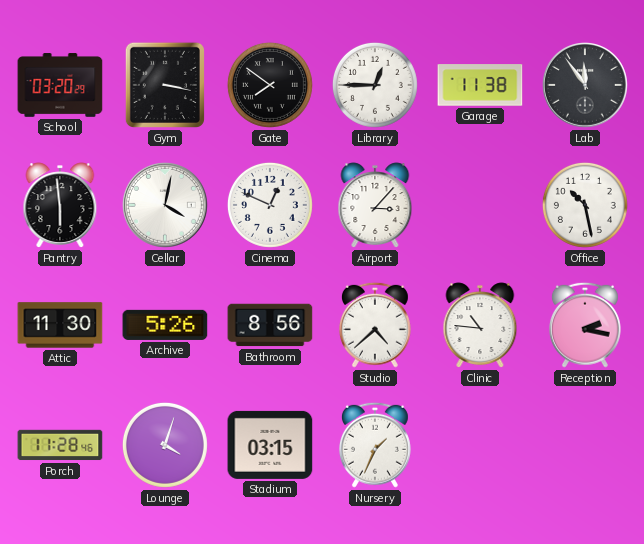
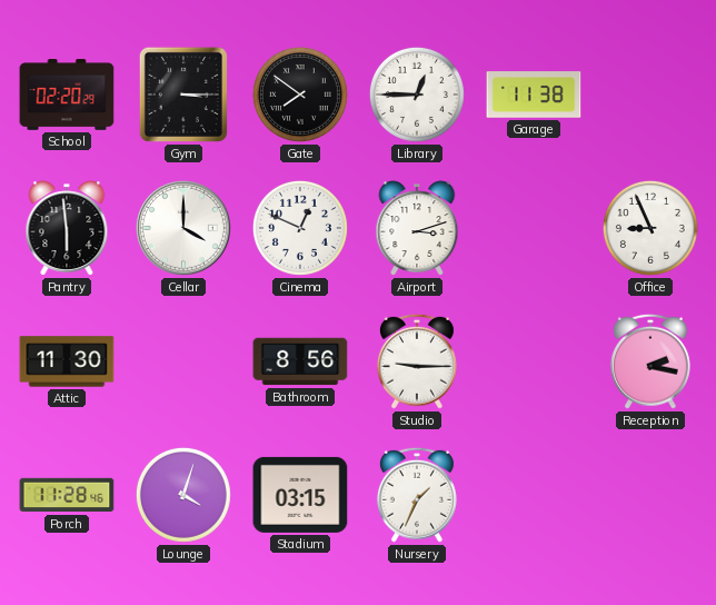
School: 03:20 -> 02:20 (67, 95)
Gym: 3:17 -> 3:15 (183, 95)
Lab: 11:54 -> none (586, 86)
Cellar: 4:02 -> 4:00 (185, 229)
Airport: 3:07 -> 3:12 (417, 228)
Office: 10:28 -> 8:56 (650, 228)
Archive: 5:26 -> none (165, 325)
Studio: 4:38 -> 9:15 (417, 361)
Clinic: 10:46 -> none (480, 325)
